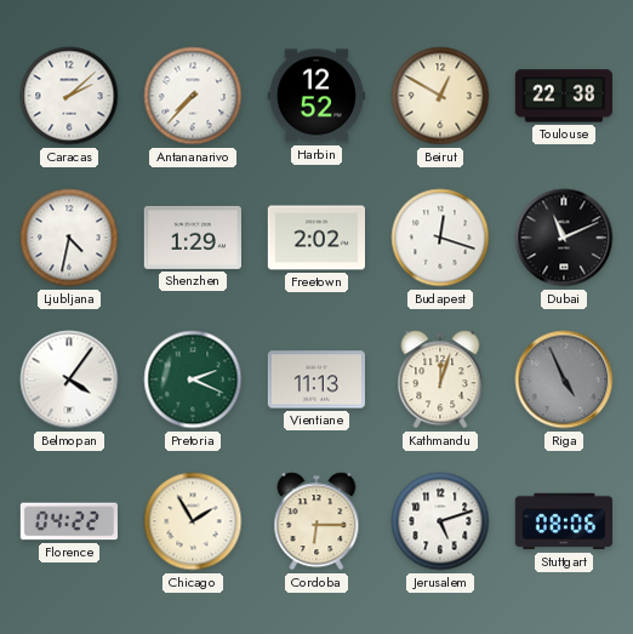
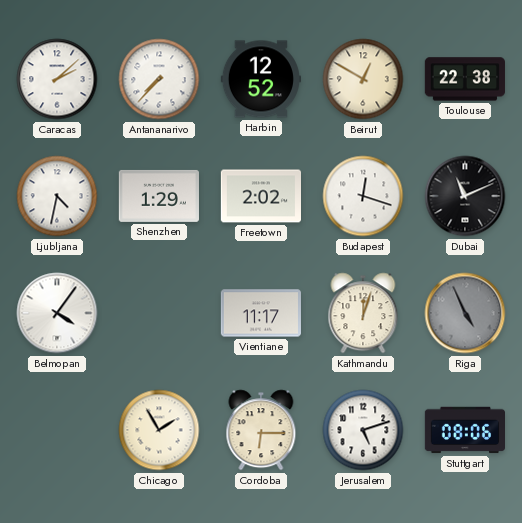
Pretoria: 2:19 -> none (193, 379)
Vientiane: 11:13 -> 11:17 (261, 313)
Florence: 04:22 -> none (68, 521)
